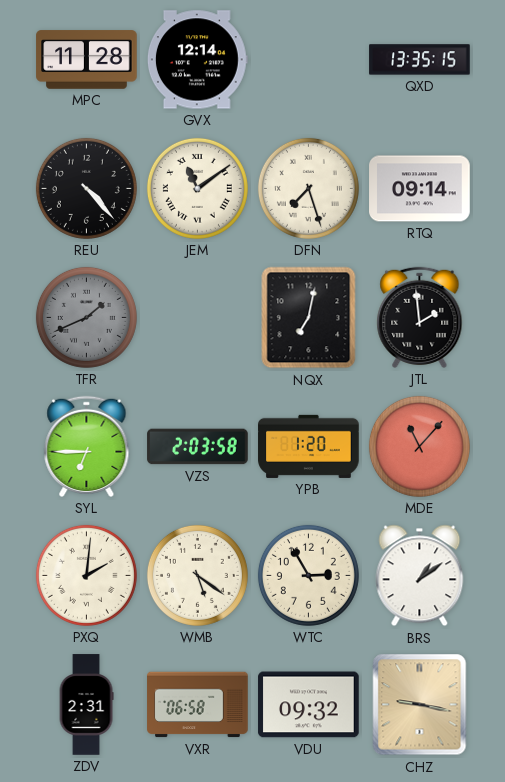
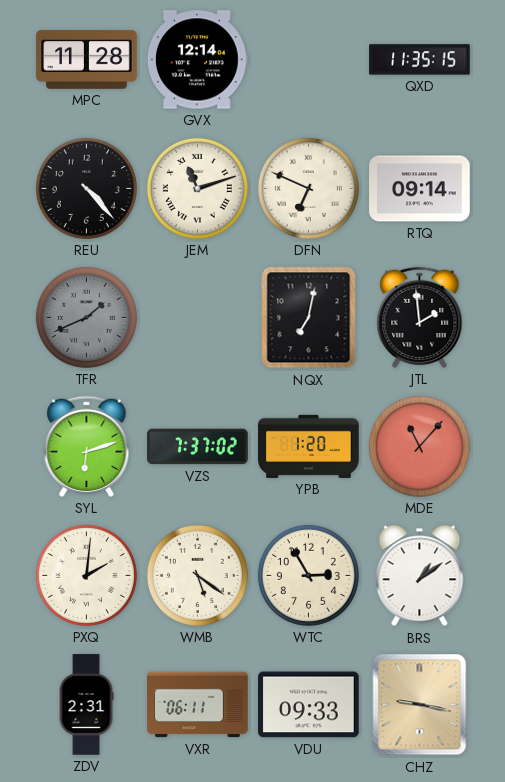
QXD: 13:35 -> 11:35 (420, 60)
JEM: 11:09 -> 11:12 (197, 188)
DFN: 7:27 -> 6:49 (308, 188)
SYL: 6:45 -> 6:12 (87, 446)
VZS: 2:03 -> 7:37 (198, 447)
VXR: 06:58 -> 06:11 (198, 705)
VDU: 09:32 -> 09:33 (309, 705)
